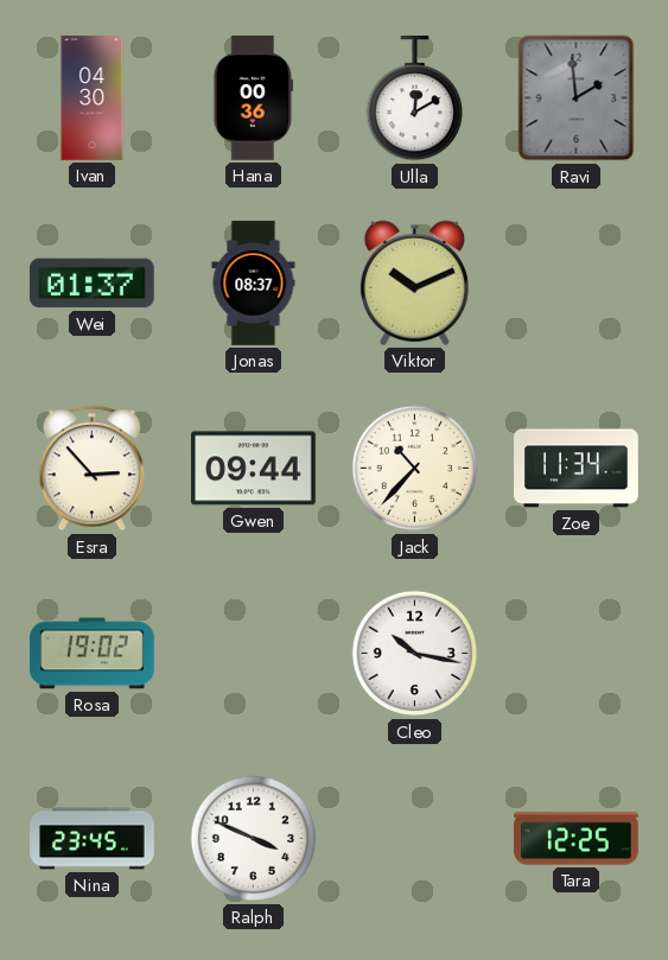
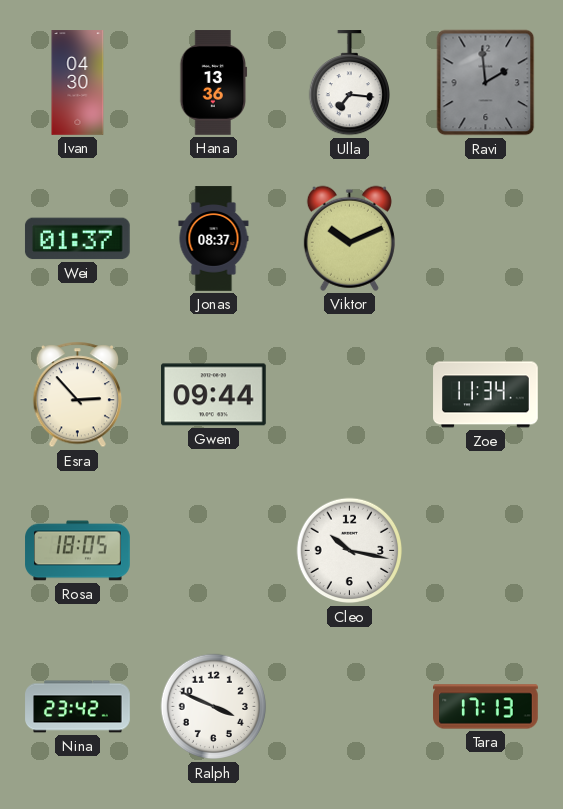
Hana: 00:36 -> 13:36 (214, 83)
Ulla: 12:10 -> 7:16 (349, 84)
Jack: 10:37 -> none (415, 469)
Rosa: 19:02 -> 18:05 (78, 551)
Nina: 23:45 -> 23:42 (78, 707)
Tara: 12:25 -> 17:13 (486, 707)
